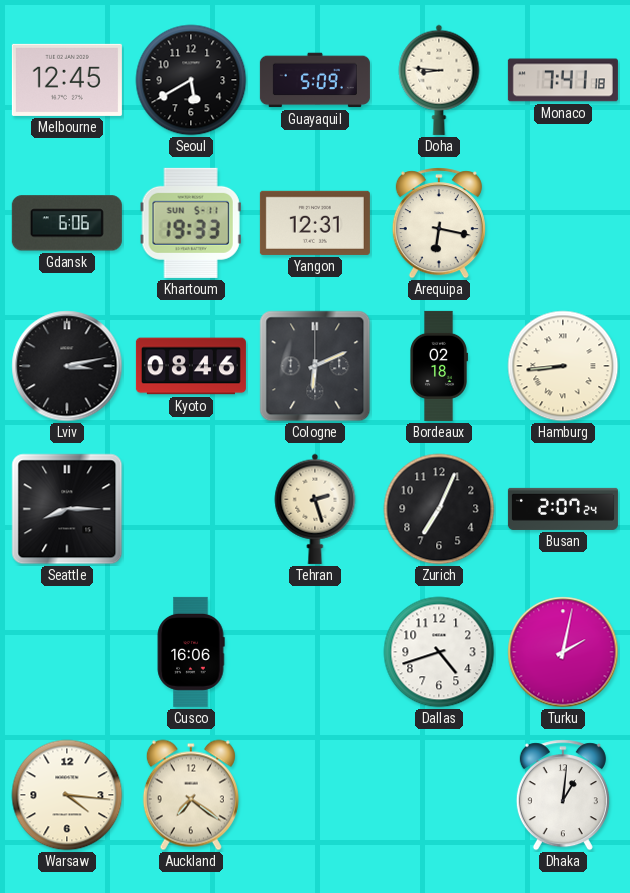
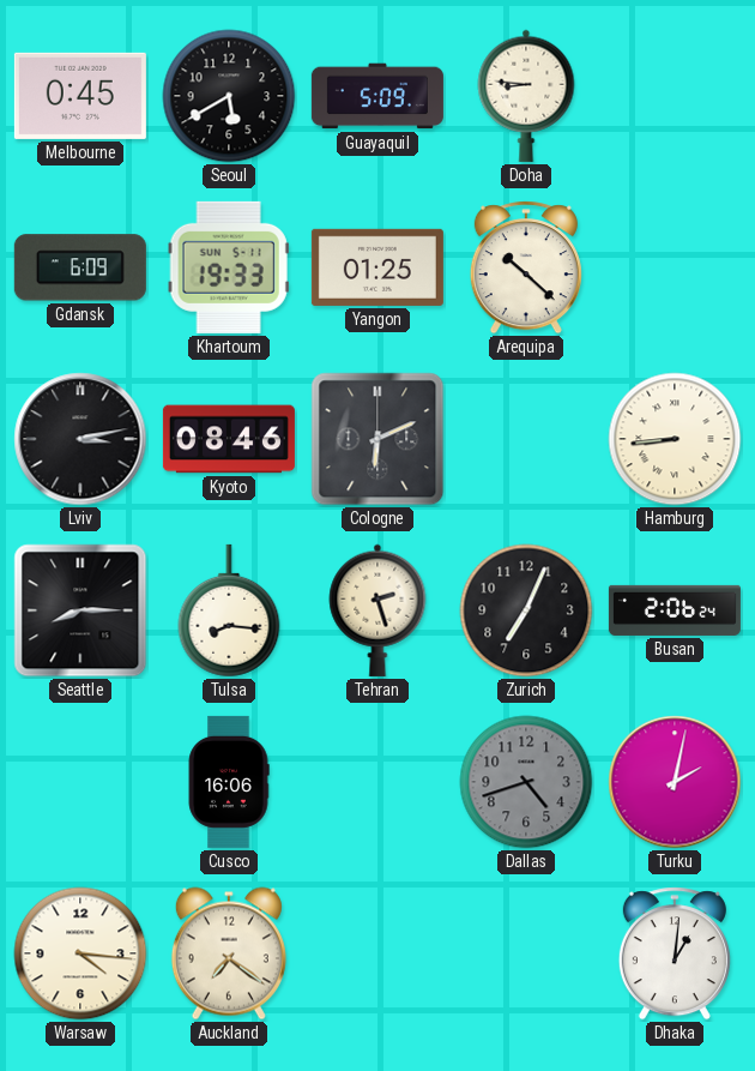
Melbourne: 12:45 -> 0:45 (80, 96)
Monaco: 7:41 -> none (563, 80)
Gdansk: 6:06 -> 6:09 (80, 267)
Yangon: 12:31 -> 01:25 (377, 267)
Arequipa: 6:17 -> 10:22 (526, 267)
Bordeaux: 02:18 -> none (439, 366)
Tulsa: none -> 8:16 (229, 610)
Busan: 2:07 -> 2:06 (675, 610)
Dallas dial: white -> grey (526, 782)
